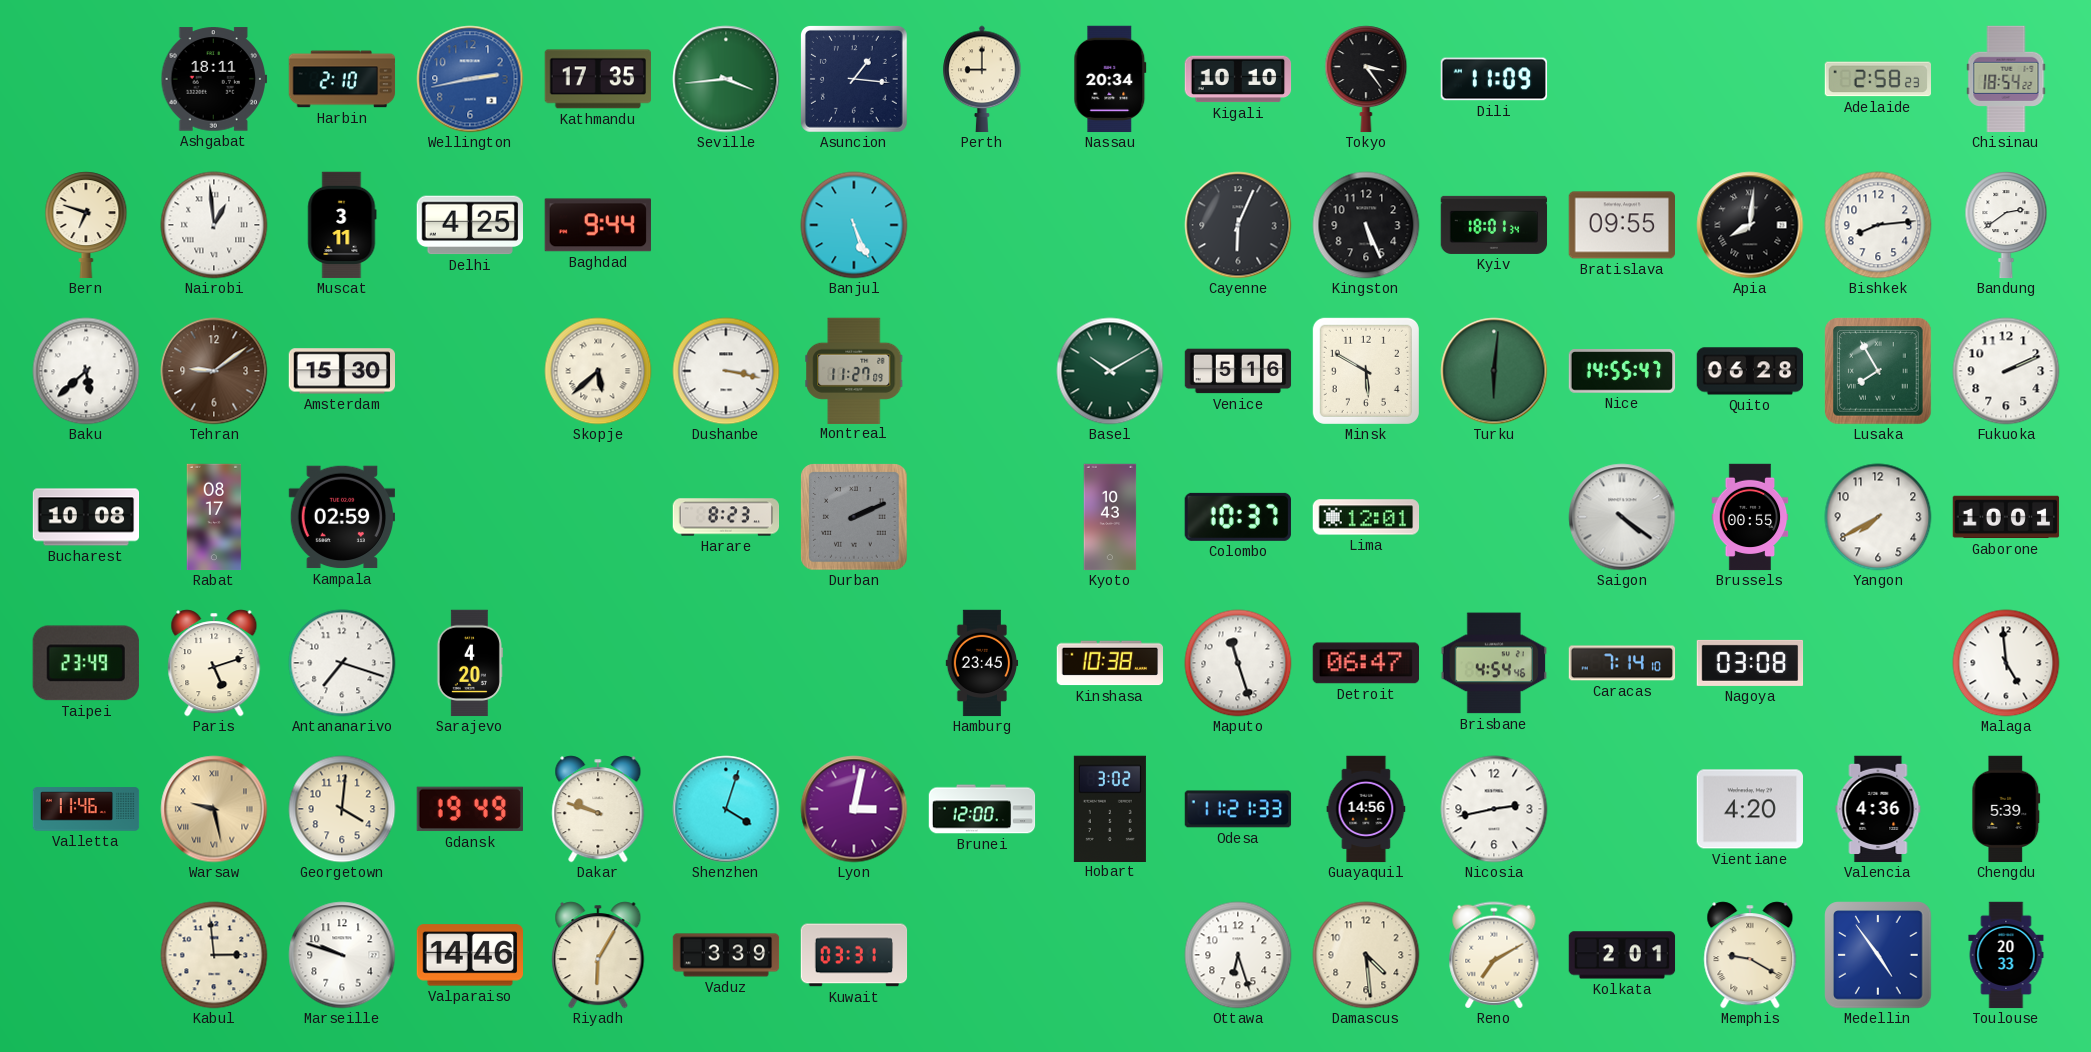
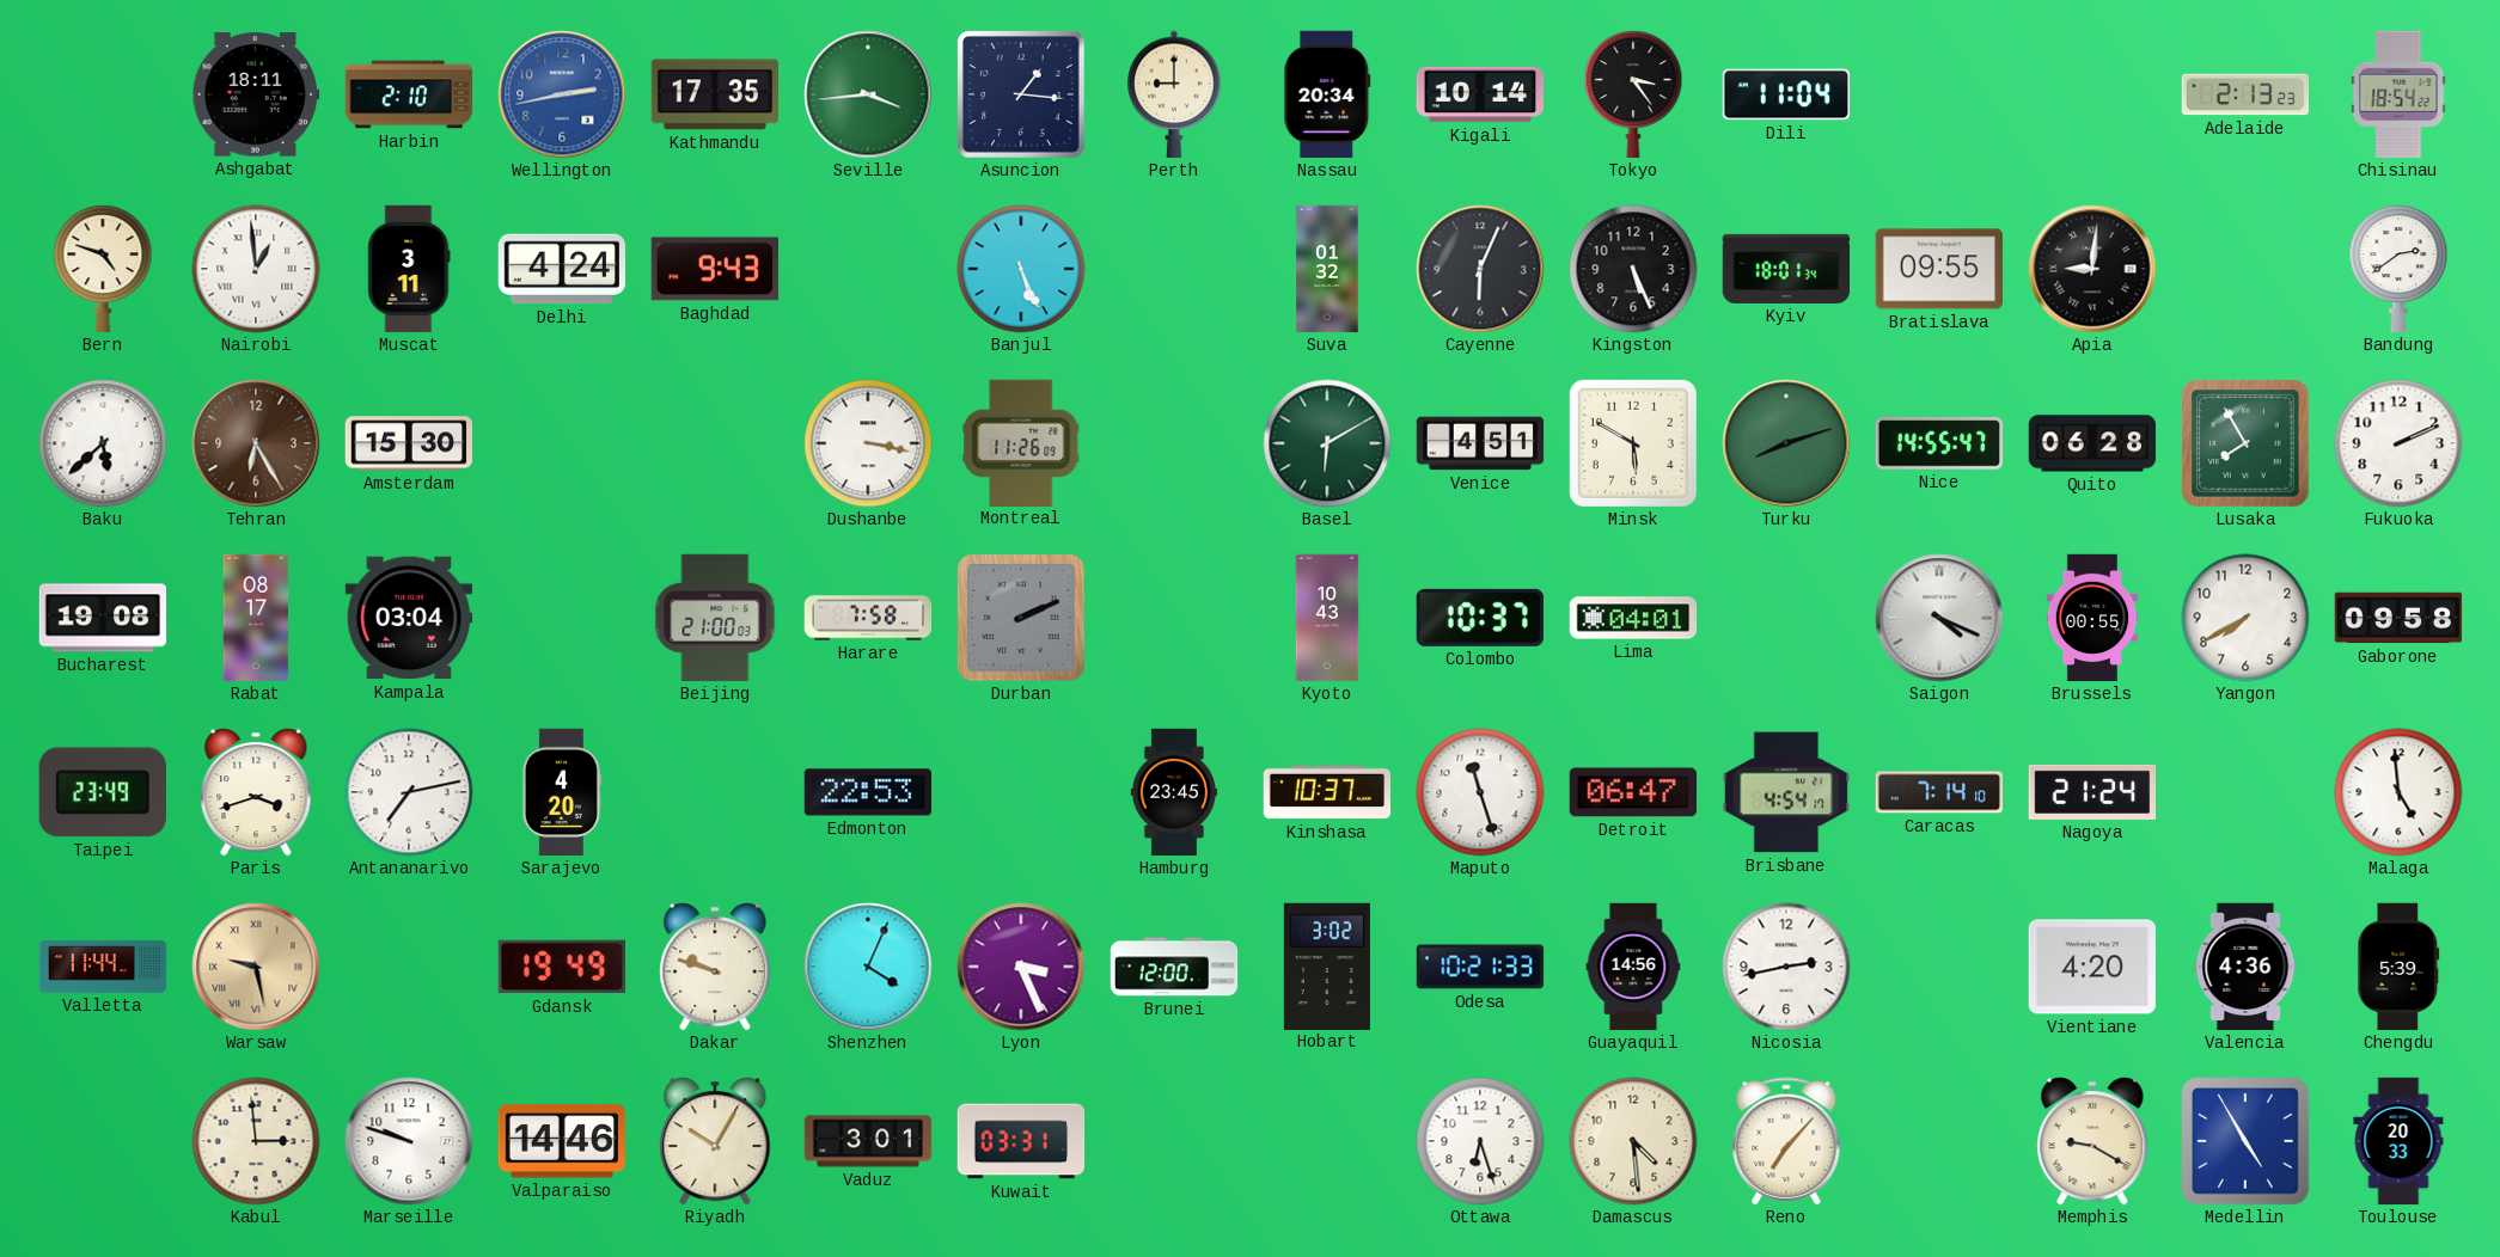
Kigali: 10:10 -> 10:14 (1480, 94)
Dili: 11:09 -> 11:04 (1786, 94)
Adelaide: 2:58 -> 2:13 (2244, 94)
Bern: 6:48 -> 4:48 (103, 269)
Delhi: 4:25 -> 4:24 (561, 269)
Baghdad: 9:44 -> 9:43 (715, 269)
Suva: none -> 01:32 (1327, 269)
Apia: 8:01 -> 9:01 (2092, 269)
Bishkek: 8:14 -> none (1878, 225)
Tehran: 9:09 -> 6:25 (256, 443)
Skopje: 5:38 -> none (598, 371)
Montreal: 11:27 -> 11:26 (1021, 442)
Basel: 10:10 -> 6:10 (1327, 443)
Venice: 5:16 -> 4:51 (1480, 443)
Turku: 6:01 -> 8:12 (1786, 443)
Bucharest: 10:08 -> 19:08 (103, 618)
Kampala: 02:59 -> 03:04 (409, 618)
Beijing: none -> 21:00 (715, 618)
Harare: 8:23 -> 7:58 (868, 618)
Lima: 12:01 -> 04:01 (1633, 618)
Saigon: 4:21 -> 4:19 (1939, 618)
Gaborone: 10:01 -> 09:58 (2398, 618)
Paris: 5:12 -> 3:42 (256, 792)
Antananarivo: 7:18 -> 7:13 (409, 792)
Edmonton: none -> 22:53 (867, 792)
Kinshasa: 10:38 -> 10:37 (1326, 792)
Brisbane: 4:54:46 -> 4:54:17 (1785, 792)
Nagoya: 03:08 -> 21:24 (2092, 792)
Valletta: 11:46 -> 11:44 (103, 967)
Georgetown: 4:01 -> none (342, 809)
Shenzhen: 4:03 -> 4:04 (868, 967)
Lyon: 3:02 -> 3:26 (1021, 967)
Odesa: 11:21 -> 10:21 (1480, 967)
Riyadh: 6:05 -> 10:05 (715, 1141)
Vaduz: 3:39 -> 3:01 (868, 1141)
Reno: 7:10 -> 7:07 (1786, 1141)
Kolkata: 2:01 -> none (1622, 955)
Medellin: 4:54 -> 4:55 (2245, 1141)
